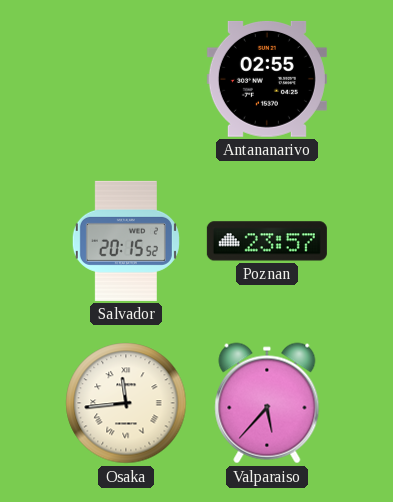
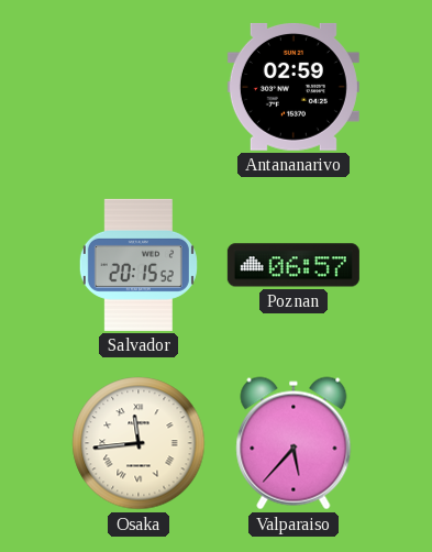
Antananarivo: 02:55 -> 02:59 (293, 87)
Poznan: 23:57 -> 06:57 (293, 265)
